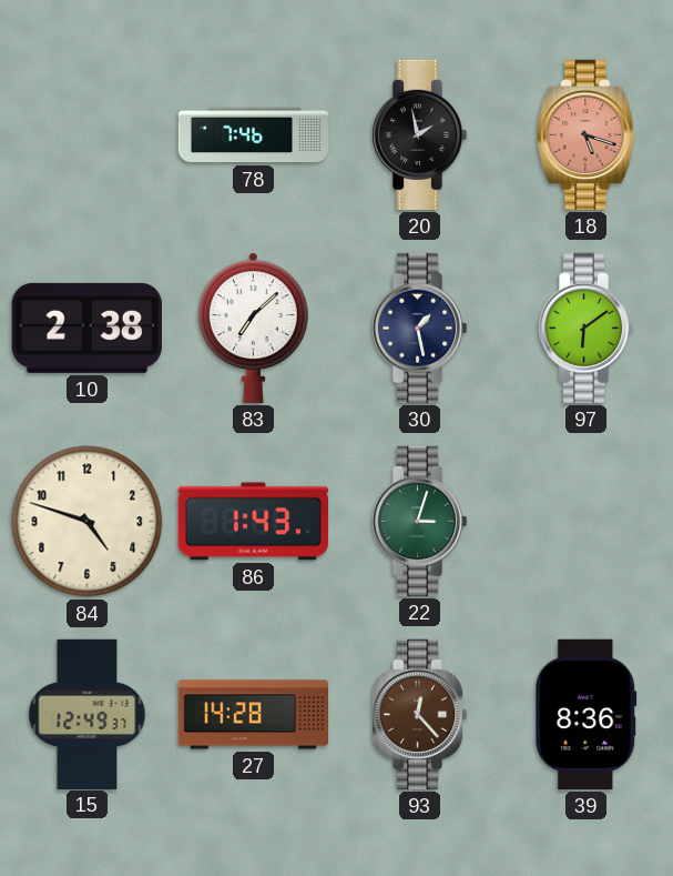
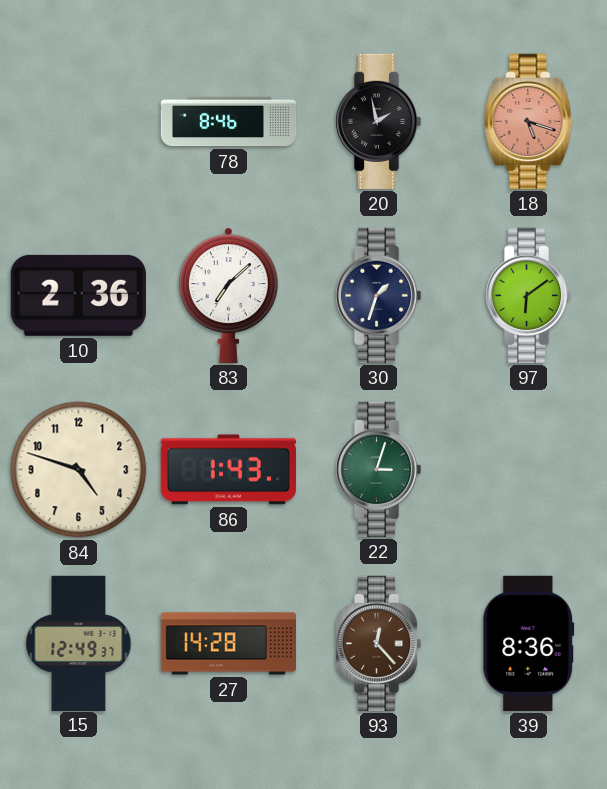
78: 7:46 -> 8:46 (229, 122)
10: 2:38 -> 2:36 (78, 295)
30: 1:28 -> 1:33 (378, 295)
